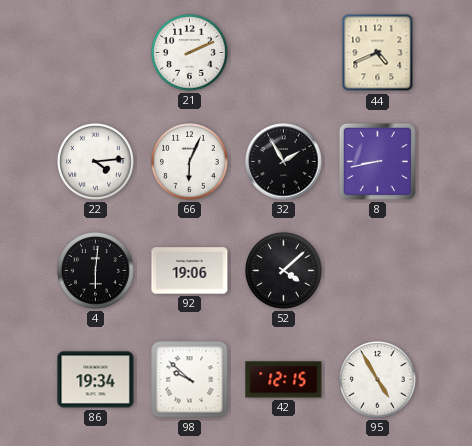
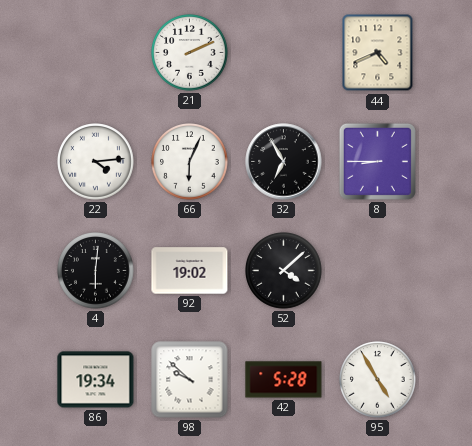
32: 1:55 -> 6:55 (284, 162)
8: 8:43 -> 8:45 (377, 161)
92: 19:06 -> 19:02 (190, 271)
42: 12:15 -> 5:28 (284, 380)
